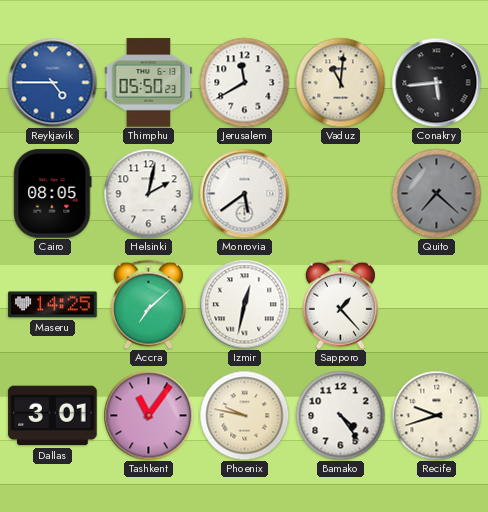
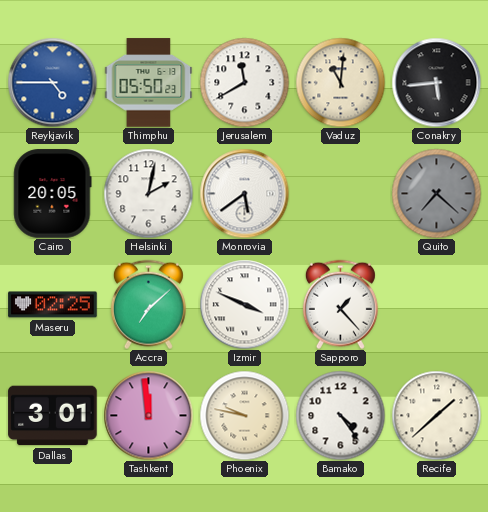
Cairo: 08:05 -> 20:05 (53, 194)
Maseru: 14:25 -> 02:25 (53, 305)
Izmir: 12:32 -> 3:49 (244, 304)
Tashkent: 11:06 -> 11:59 (148, 415)
Recife: 9:42 -> 1:38 (436, 415)
